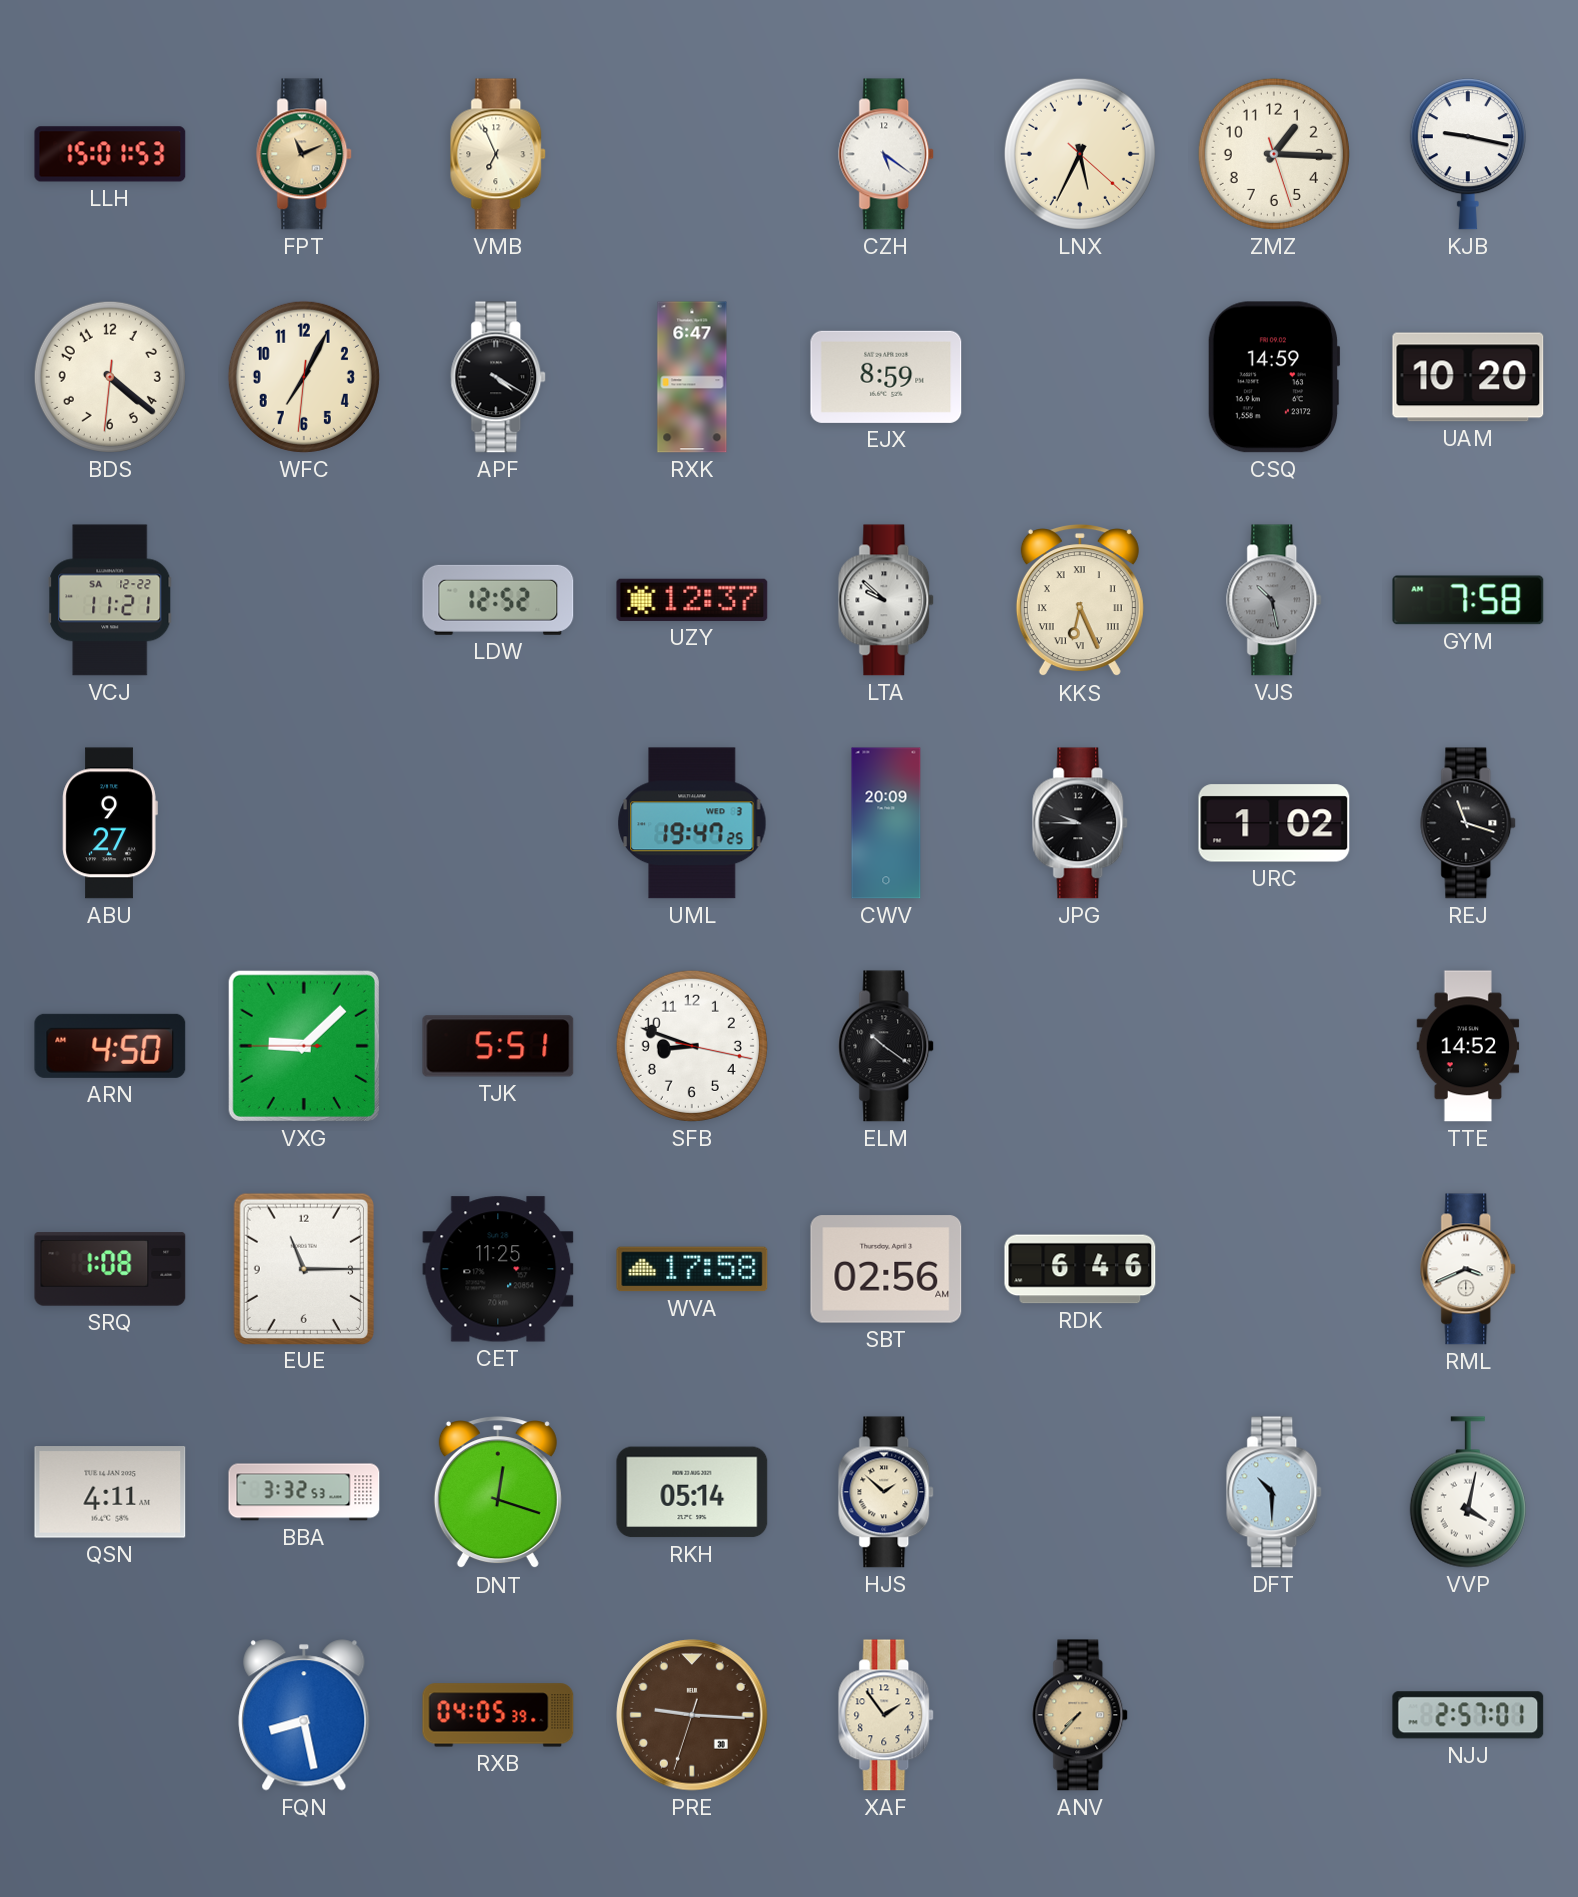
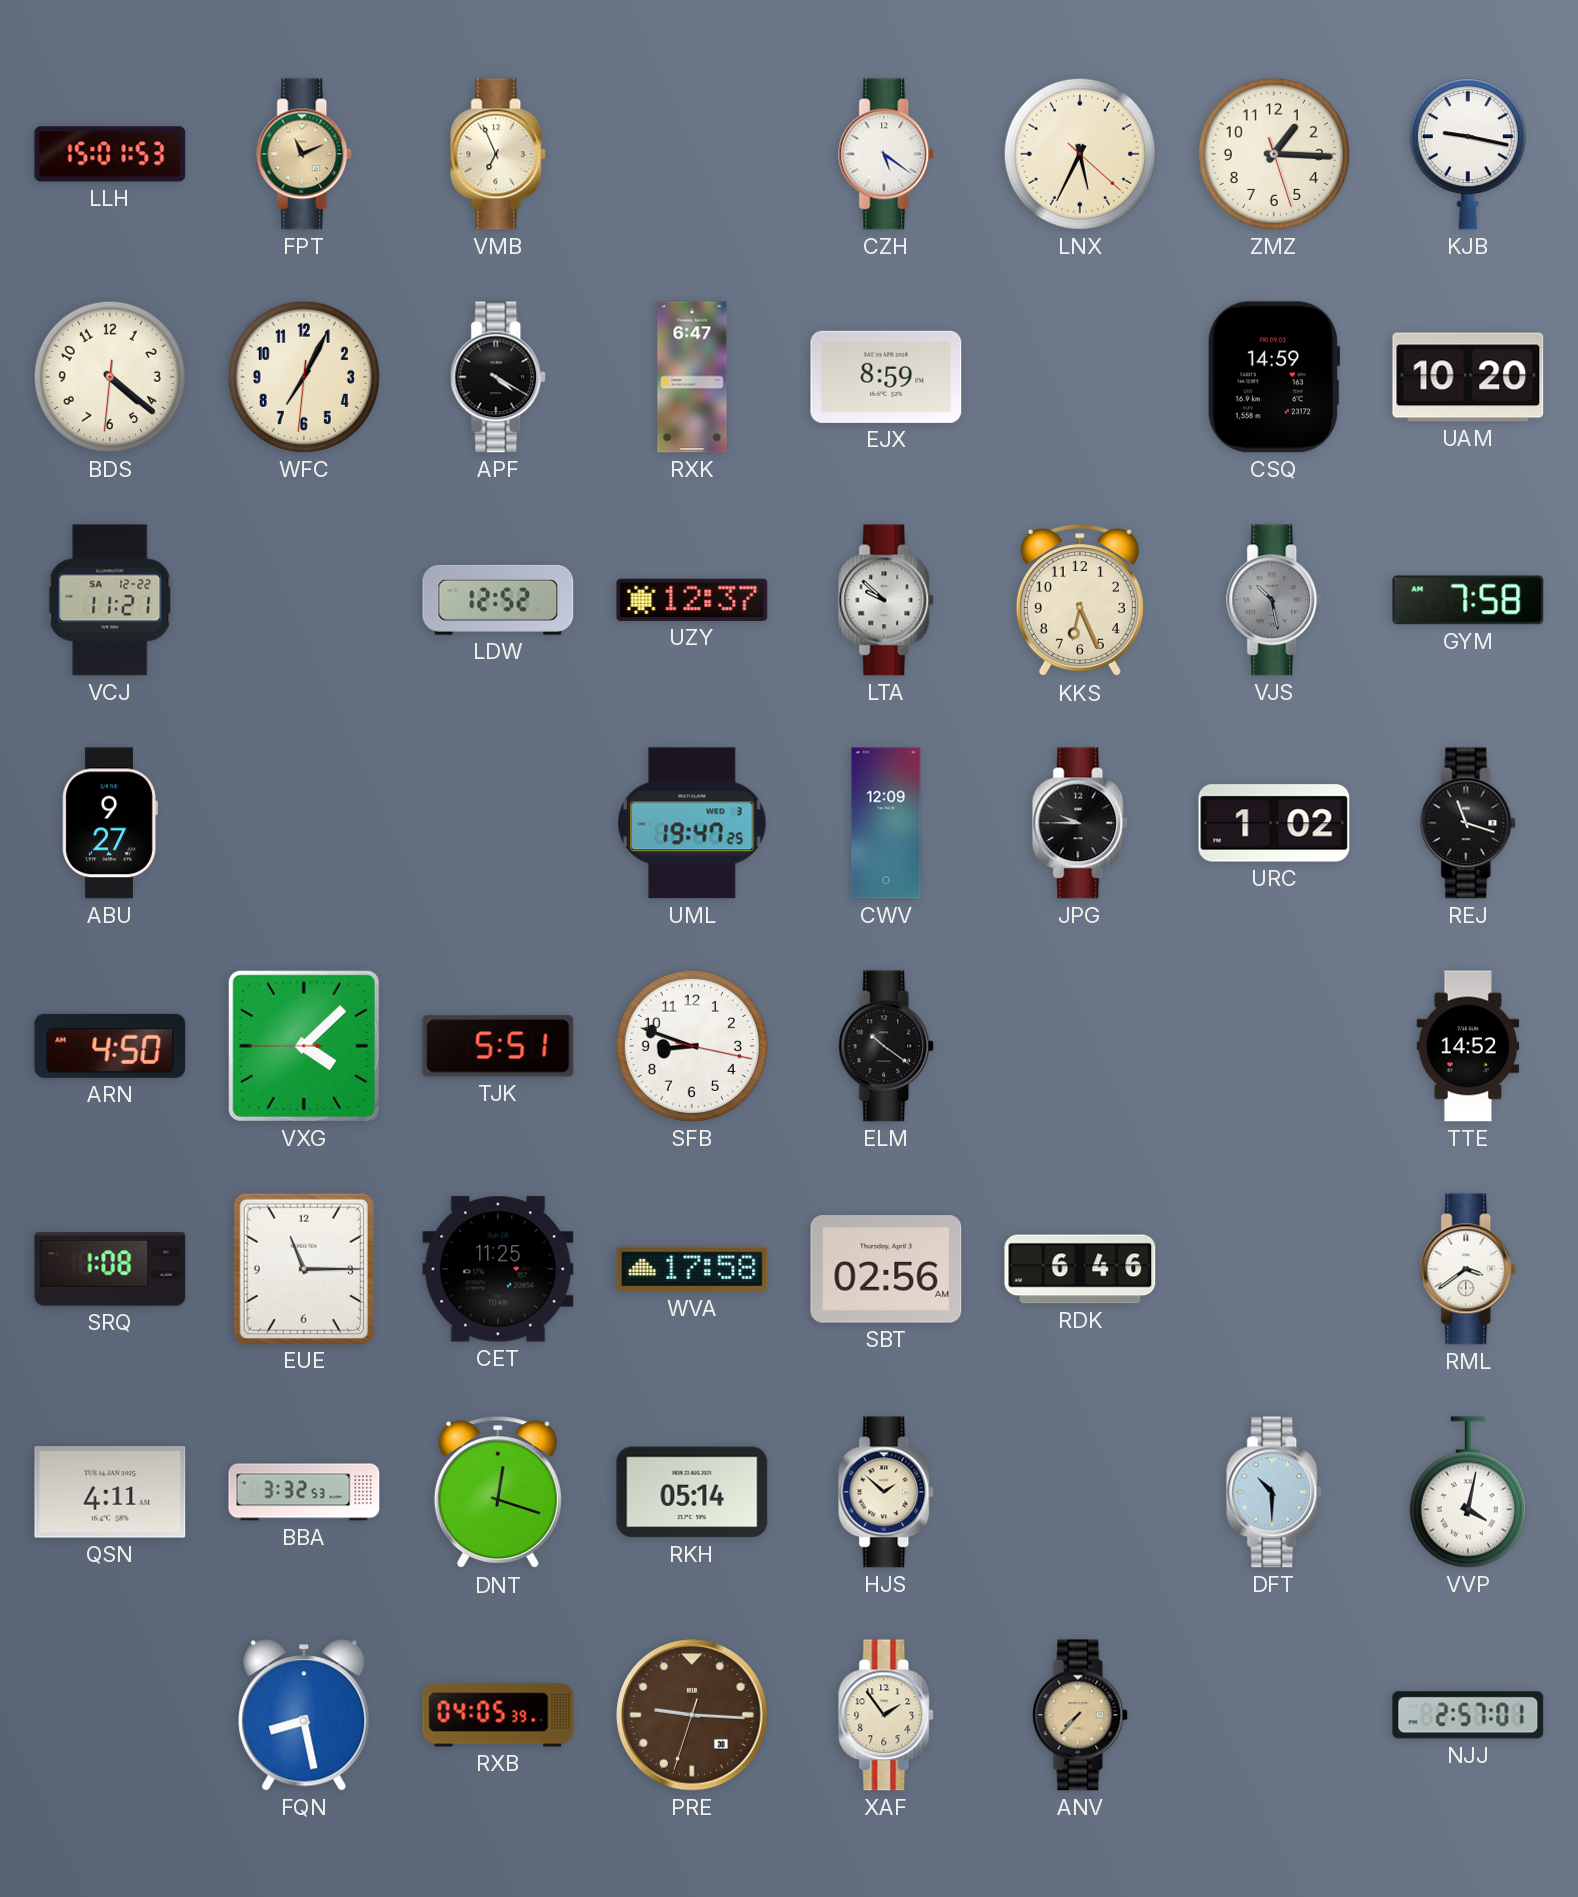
KKS numerals: Roman -> Arabic (1080, 601)
CWV: 20:09 -> 12:09 (886, 823)
VXG: 9:07 -> 4:07 (304, 1046)
RML: 3:41 -> 3:39 (1469, 1269)
